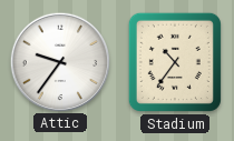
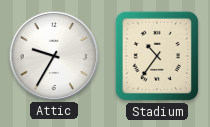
Attic: 9:36 -> 9:35 (53, 55)
